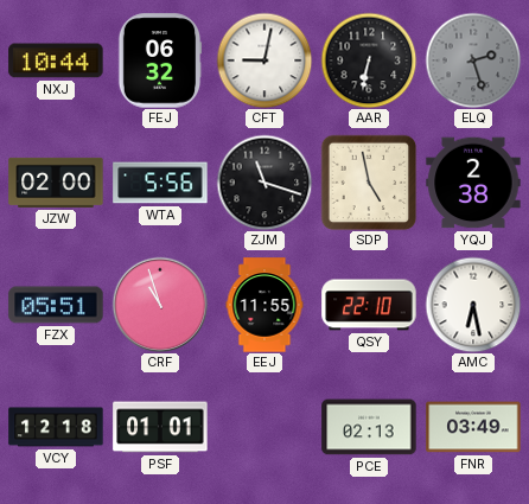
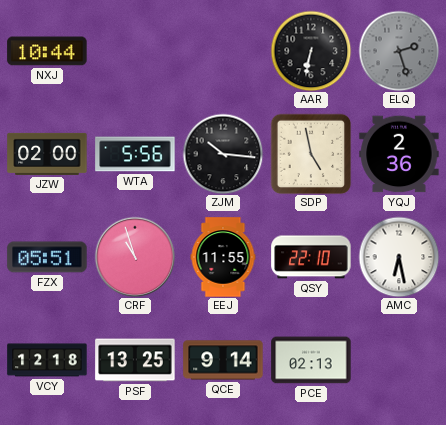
FEJ: 06:32 -> none (160, 60)
CFT: 9:02 -> none (264, 60)
ZJM: 11:18 -> 10:16 (223, 154)
YQJ: 2:38 -> 2:36 (399, 154)
PSF: 01:01 -> 13:25 (135, 360)
QCE: none -> 9:14 (223, 360)
FNR: 03:49 -> none (473, 427)
